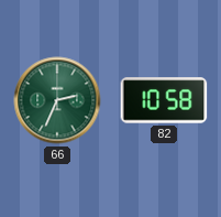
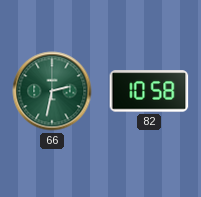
66: 2:34 -> 2:32 (52, 91)
